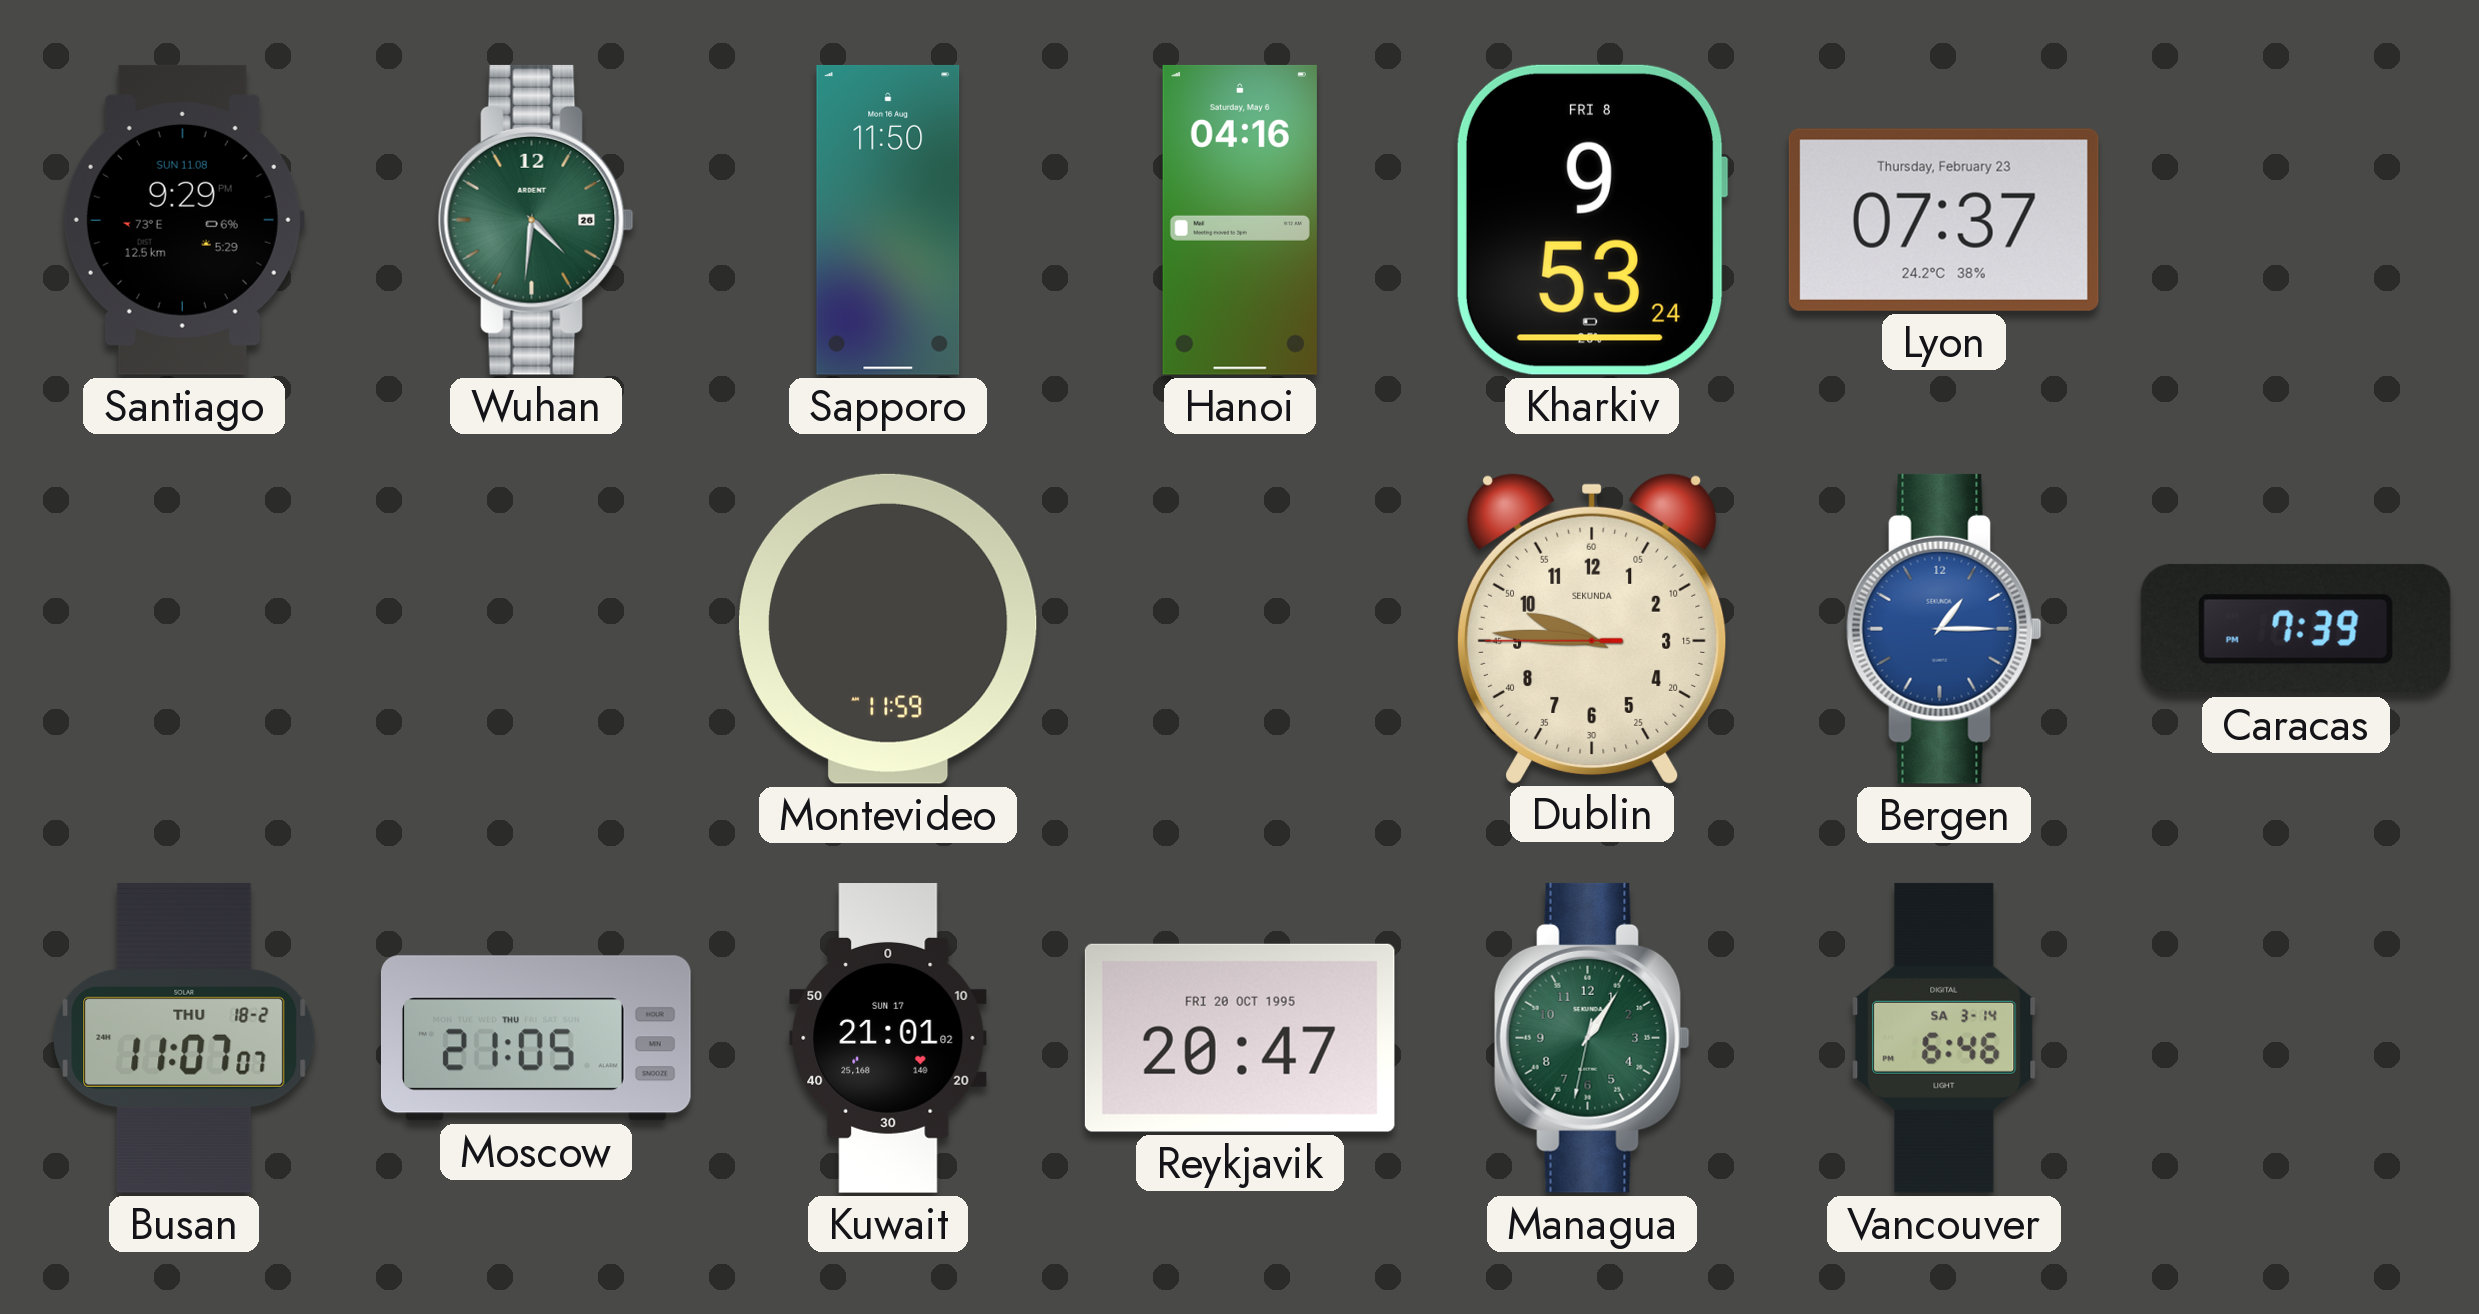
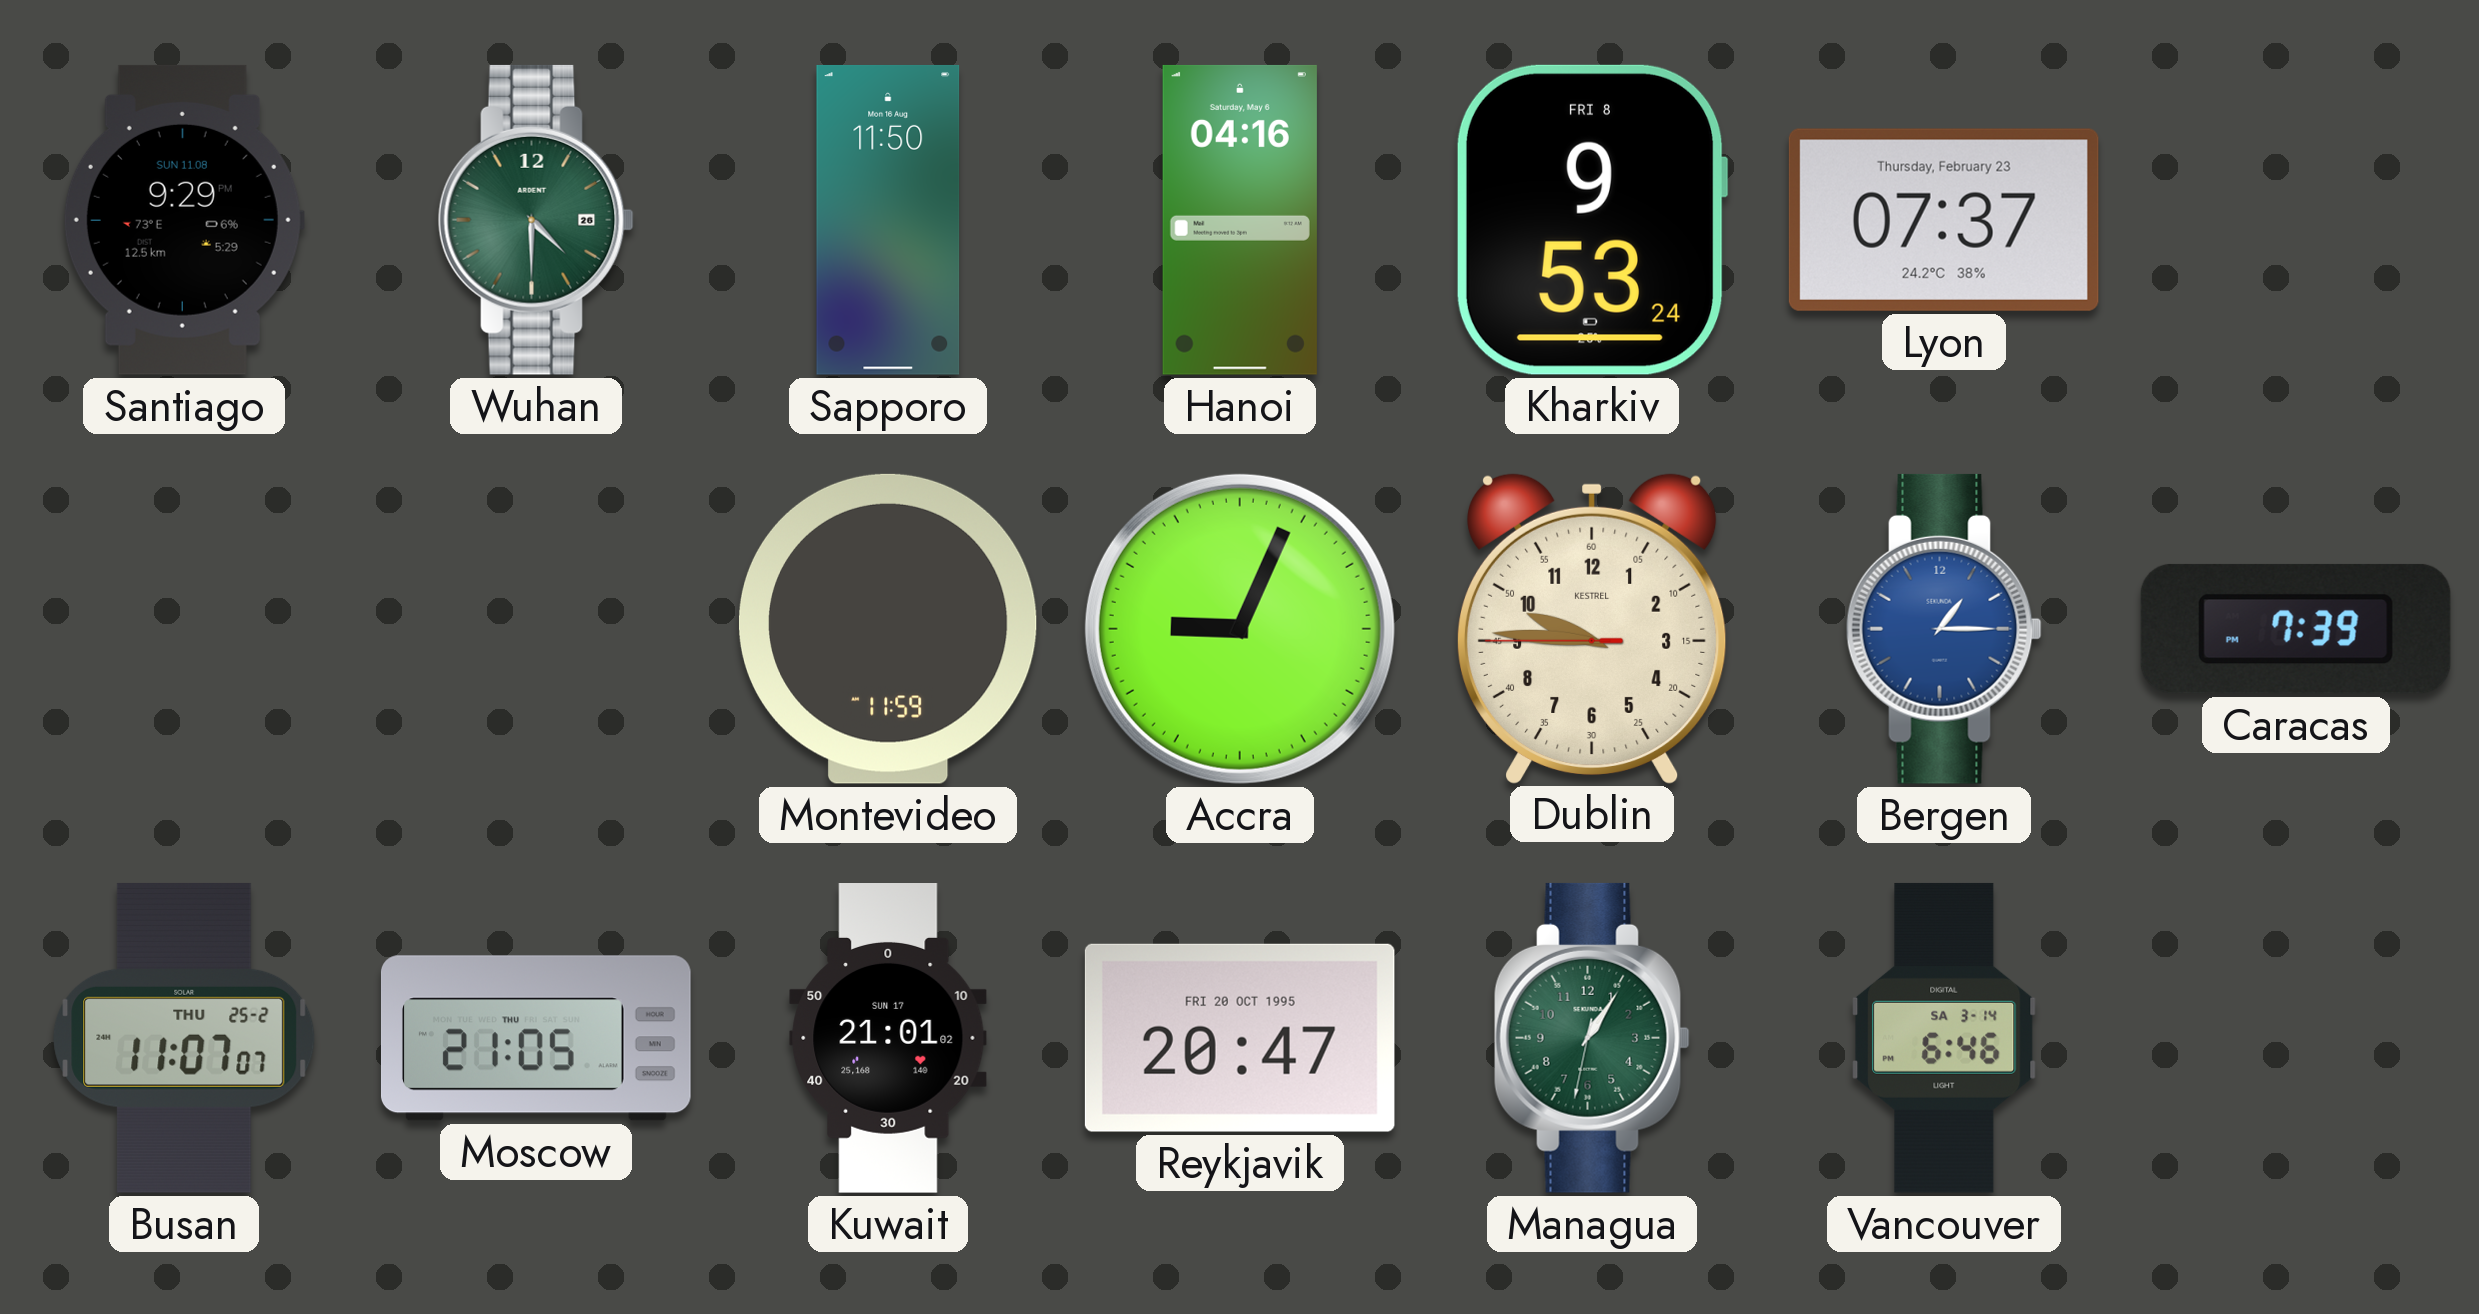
Wuhan: 4:31 -> 4:30 (536, 220)
Accra: none -> 9:04 (1240, 629)
Dublin brand: SEKUNDA -> KESTREL (1592, 628)
Busan date: THU 18-2 -> THU 25-2 (184, 1038)
